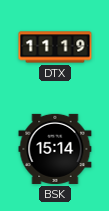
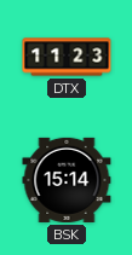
DTX: 11:19 -> 11:23 (67, 57)
